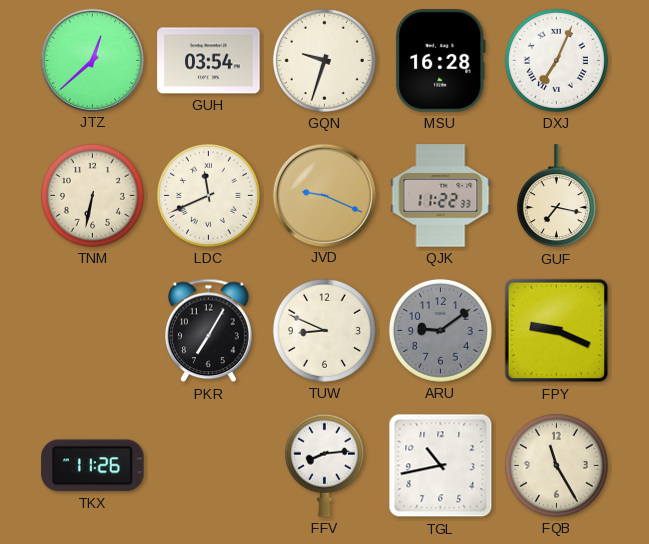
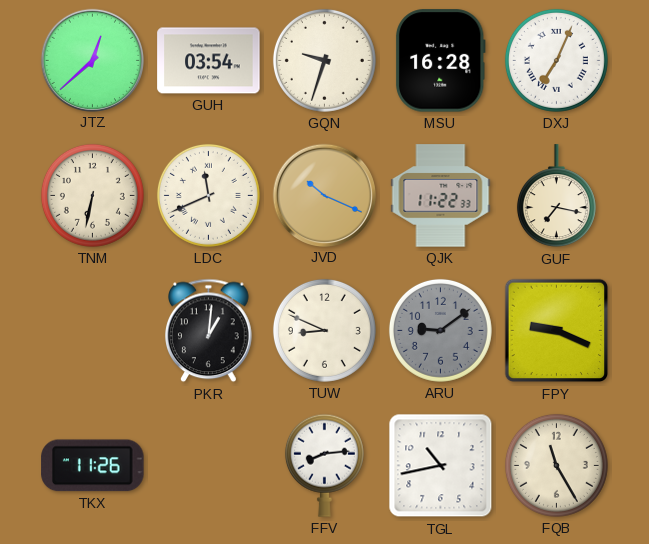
JVD: 9:19 -> 10:19 (324, 195)
PKR: 7:05 -> 1:01 (209, 331)
